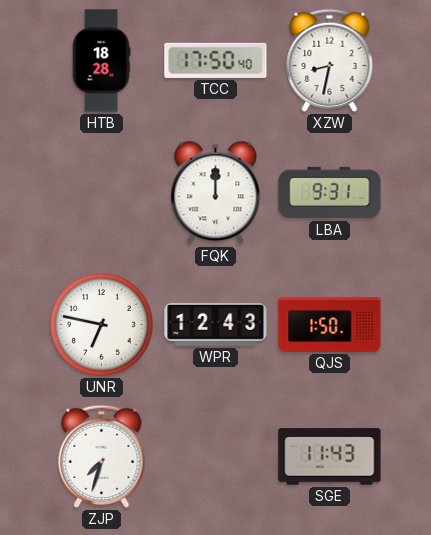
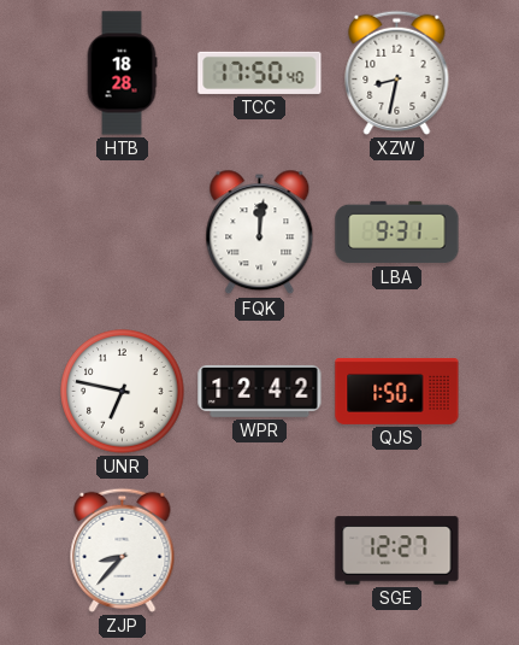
FQK: 12:00 -> 12:01 (260, 233)
WPR: 12:43 -> 12:42 (260, 391)
ZJP: 7:33 -> 8:37 (123, 550)
SGE: 11:43 -> 12:27 (397, 551)
